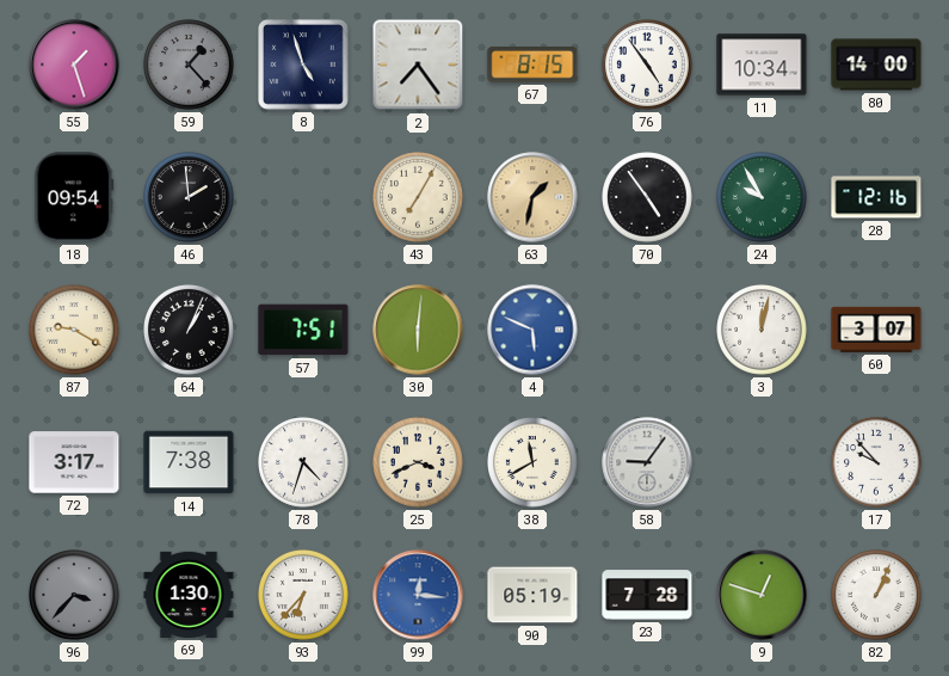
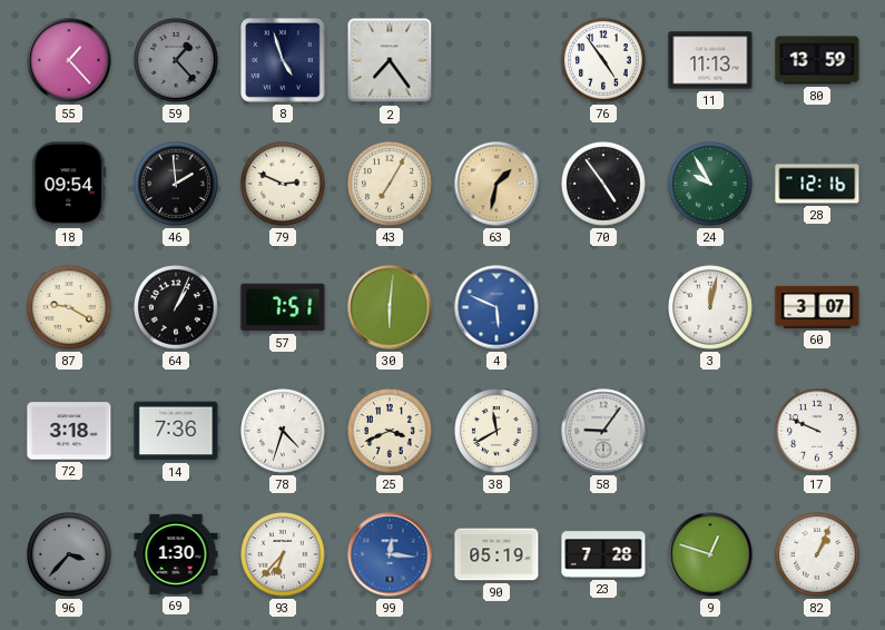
55: 1:27 -> 1:23 (69, 60)
67: 8:15 -> none (532, 66)
11: 10:34 -> 11:13 (710, 60)
80: 14:00 -> 13:59 (817, 60)
79: none -> 2:49 (283, 184)
72: 3:17 -> 3:18 (69, 431)
14: 7:38 -> 7:36 (176, 431)
17: 9:53 -> 9:49 (817, 431)
